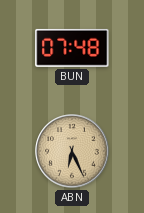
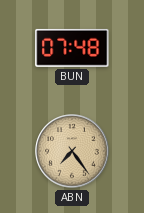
ABN: 6:26 -> 7:24 (72, 151)
